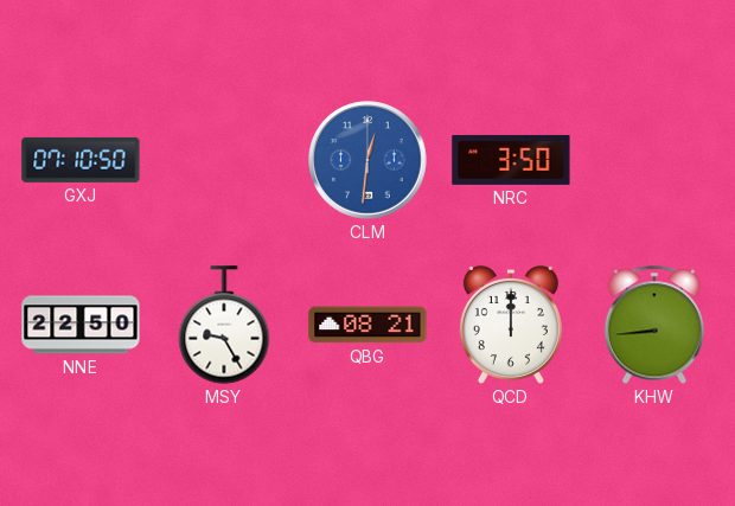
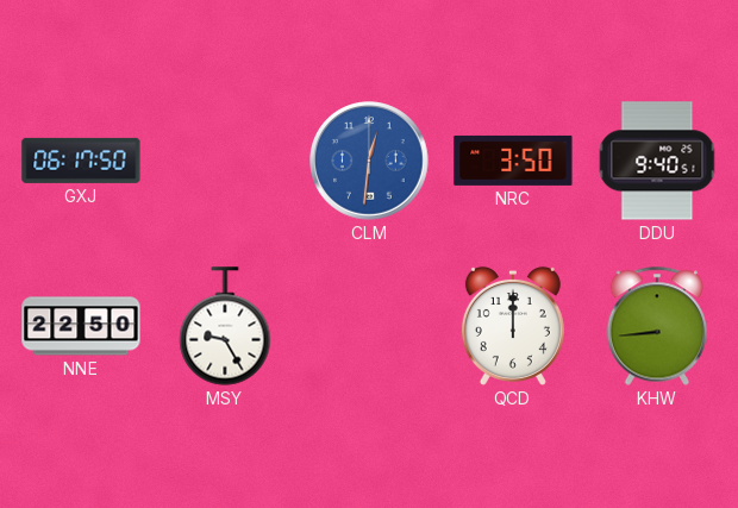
GXJ: 07:10 -> 06:17 (81, 161)
DDU: none -> 9:40 (657, 161)
QBG: 08:21 -> none (367, 325)
